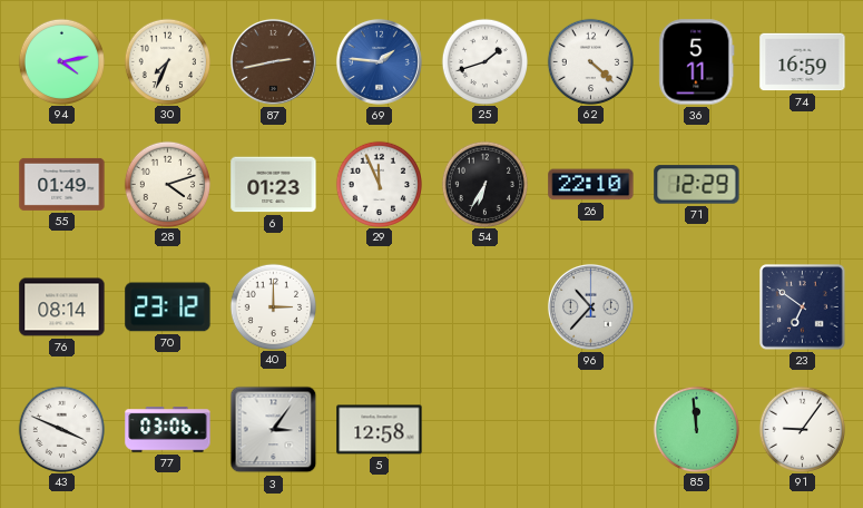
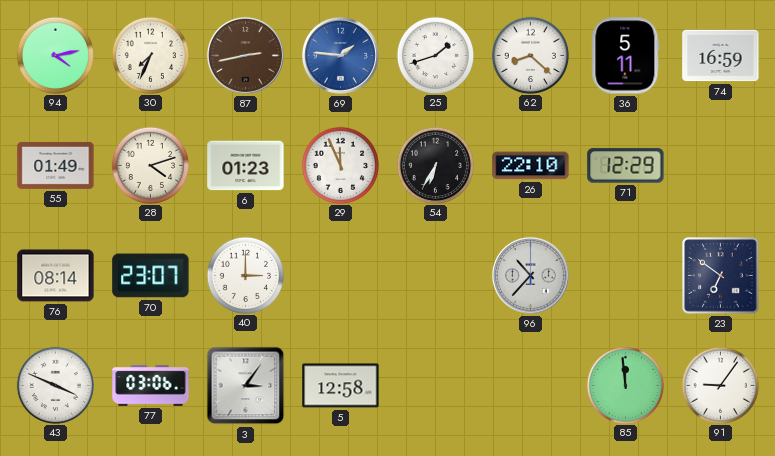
62: 4:22 -> 8:22 (530, 55)
70: 23:12 -> 23:07 (151, 276)
